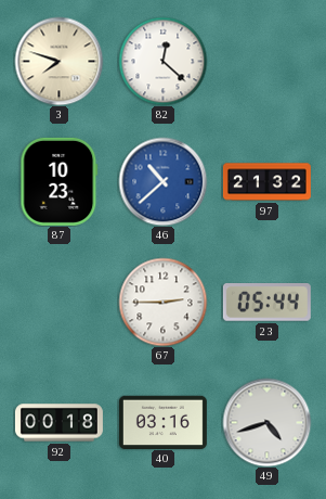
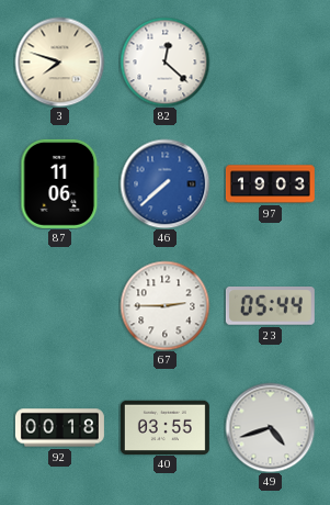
87: 10:23 -> 11:06 (60, 183)
46: 10:38 -> 7:38 (164, 183)
97: 21:32 -> 19:03 (270, 184)
40: 03:16 -> 03:55 (164, 427)
